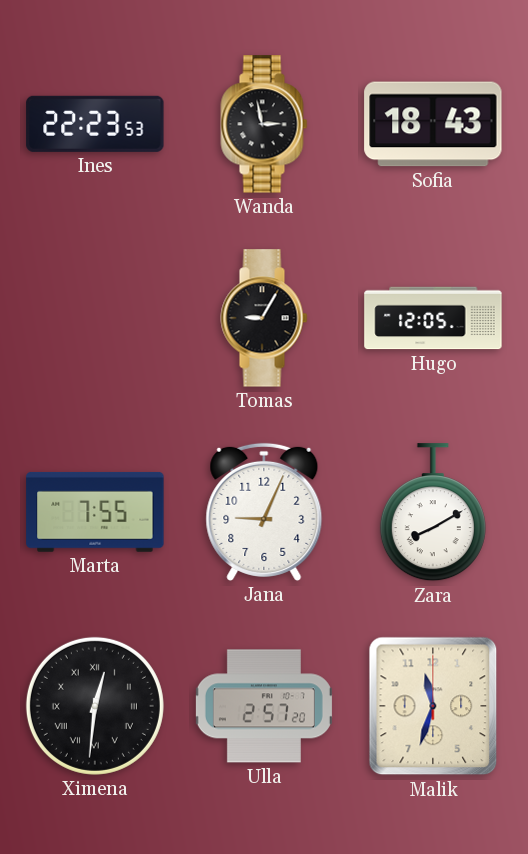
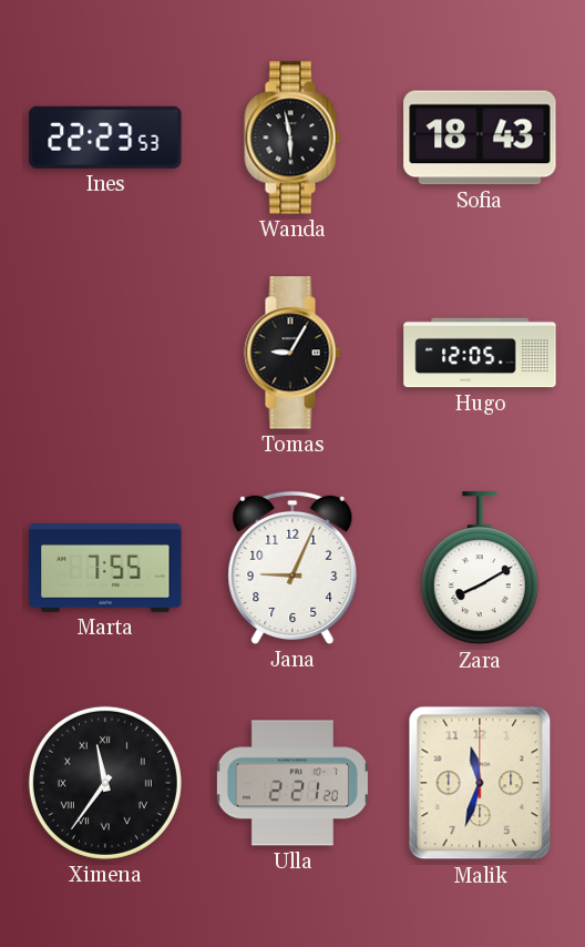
Wanda: 2:58 -> 5:58 (292, 138)
Ximena: 12:31 -> 11:36 (105, 783)
Ulla: 2:57 -> 2:21 (292, 783)
